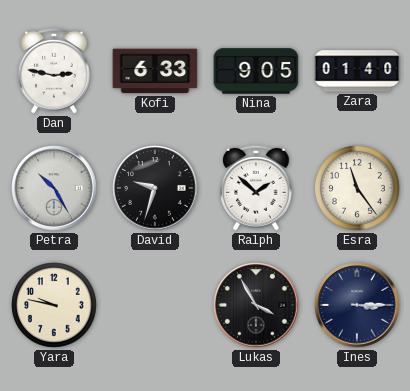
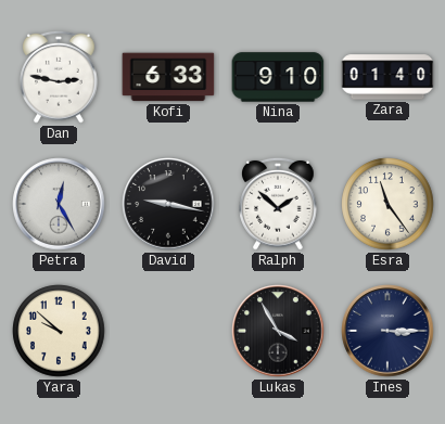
Nina: 9:05 -> 9:10 (278, 77)
Petra: 10:25 -> 12:25 (59, 204)
David: 9:33 -> 9:17 (168, 204)
Yara: 9:47 -> 9:52 (59, 331)
